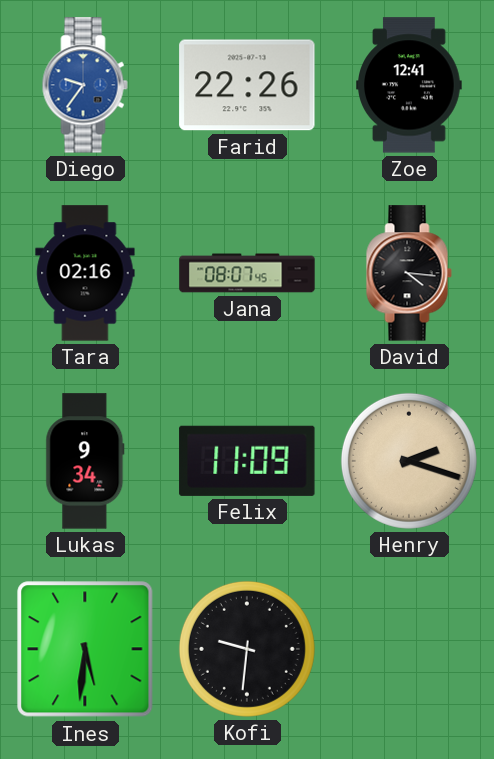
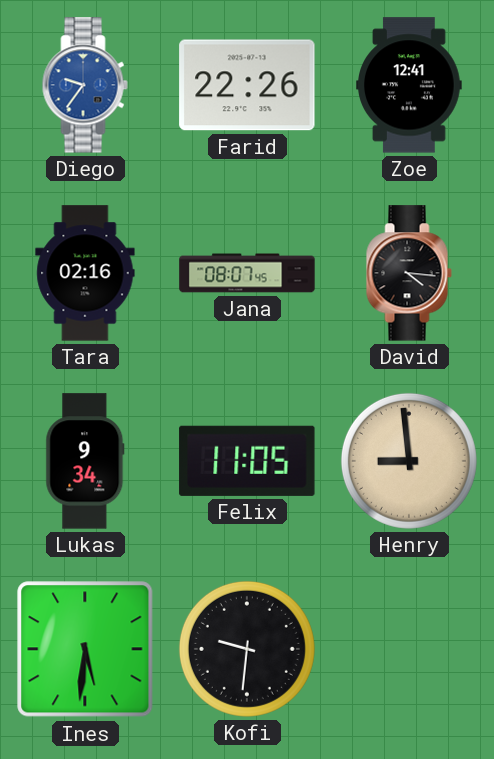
Felix: 11:09 -> 11:05 (247, 461)
Henry: 2:18 -> 8:59 (409, 461)
